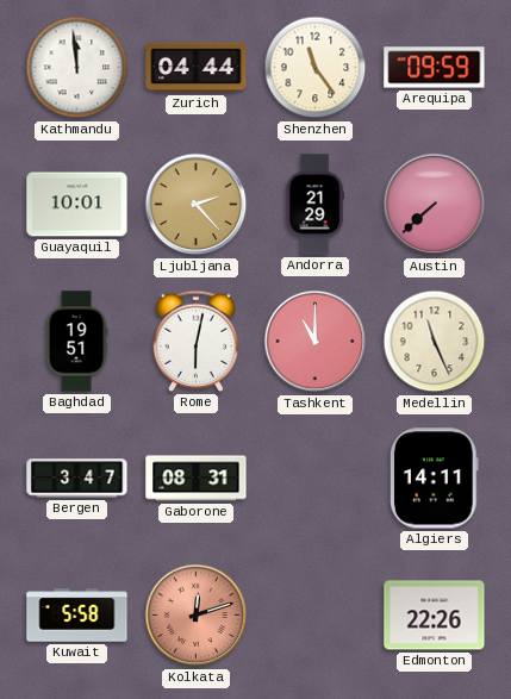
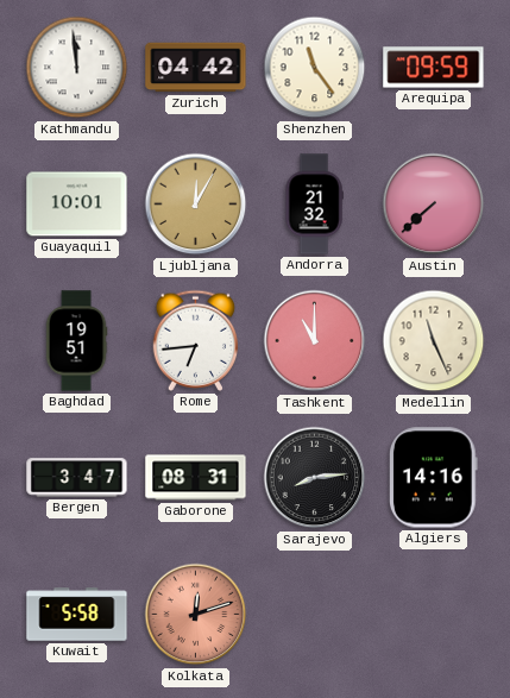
Zurich: 04:44 -> 04:42 (196, 68)
Ljubljana: 2:23 -> 12:05 (196, 205)
Andorra: 21:29 -> 21:32 (314, 205)
Rome: 6:02 -> 6:44 (196, 340)
Sarajevo: none -> 8:14 (315, 478)
Algiers: 14:11 -> 14:16 (434, 478)
Edmonton: 22:26 -> none (435, 616)
